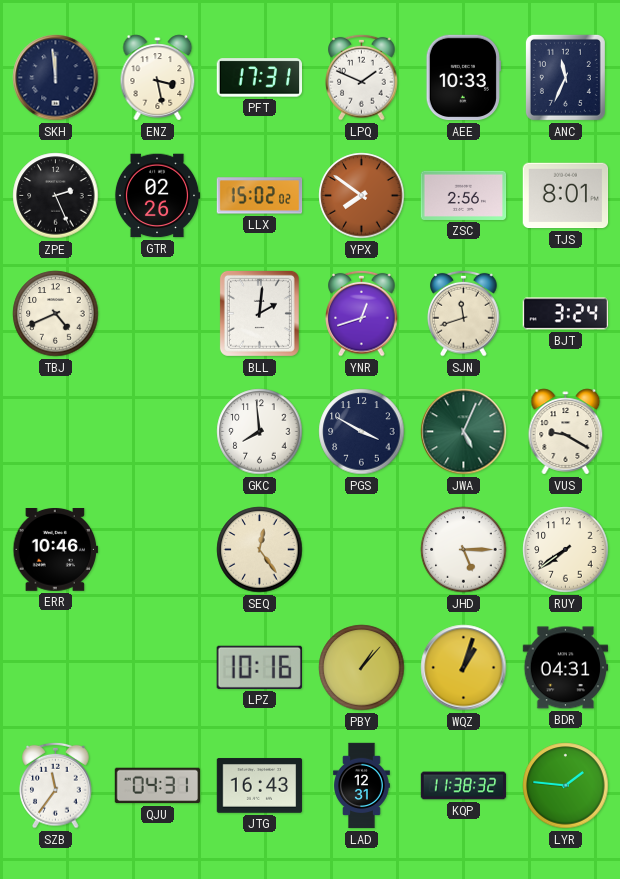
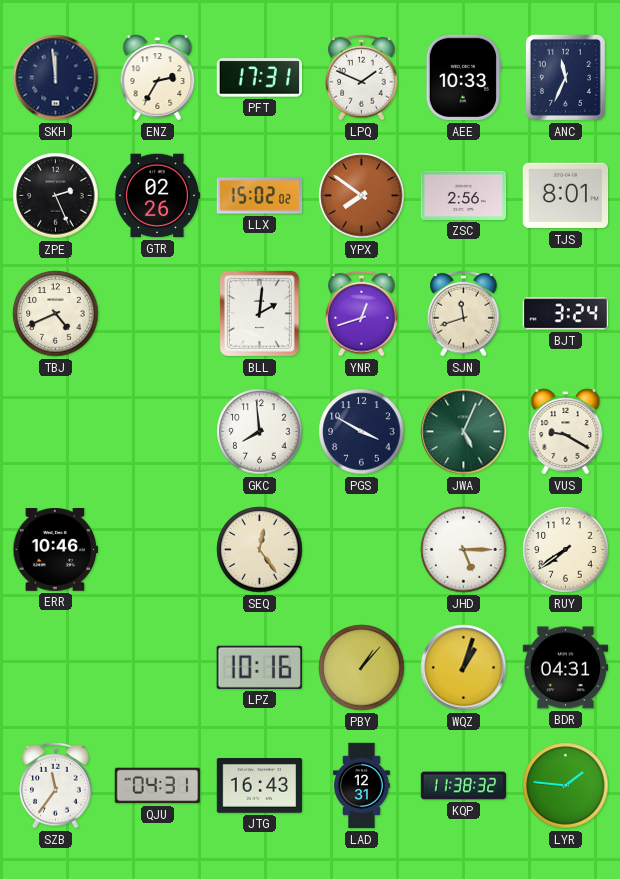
ENZ: 3:28 -> 2:35 (158, 78)
